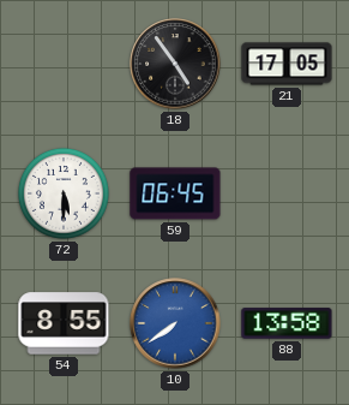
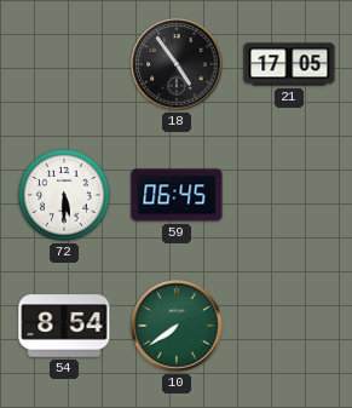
54: 8:55 -> 8:54 (64, 326)
10 dial: blue -> green (177, 326)
88: 13:58 -> none (287, 323)
